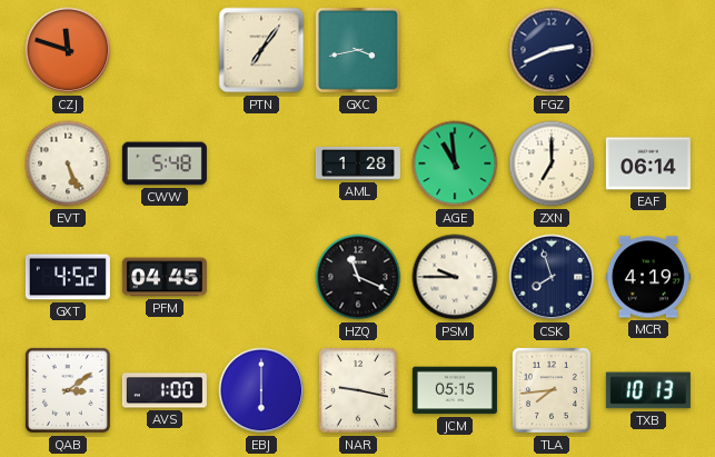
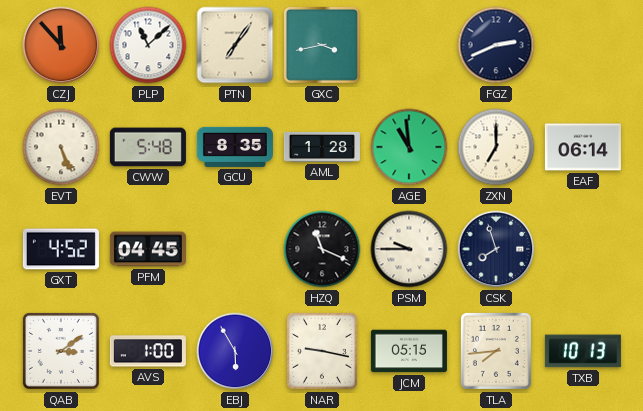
CZJ: 11:48 -> 11:53 (61, 45)
PLP: none -> 11:08 (148, 45)
GCU: none -> 8:35 (235, 147)
MCR: 4:19 -> none (648, 277)
EBJ: 6:00 -> 5:55 (235, 351)
